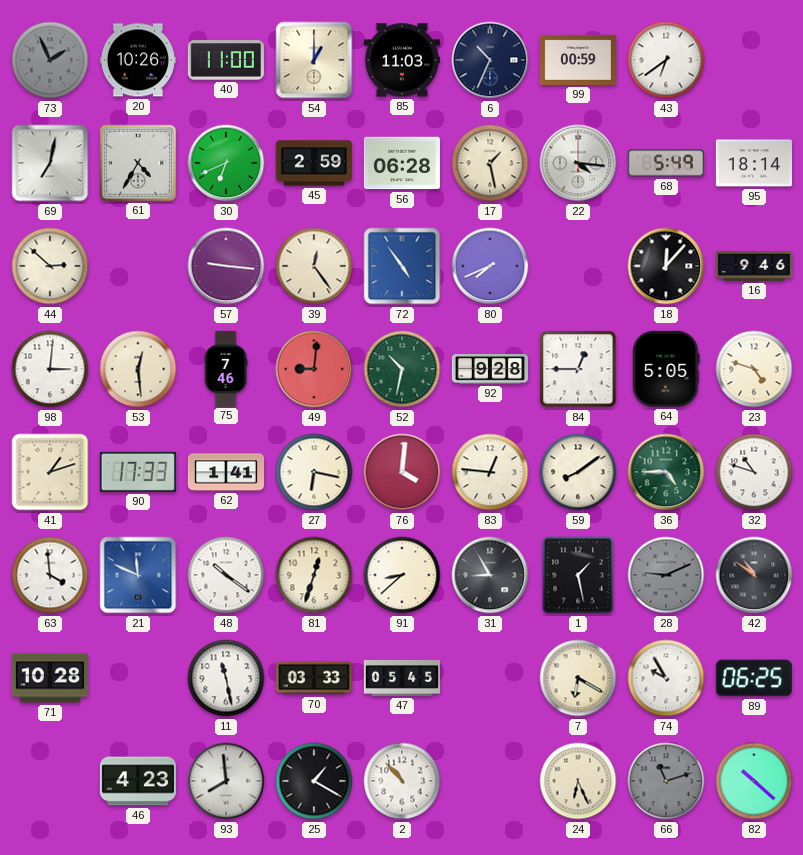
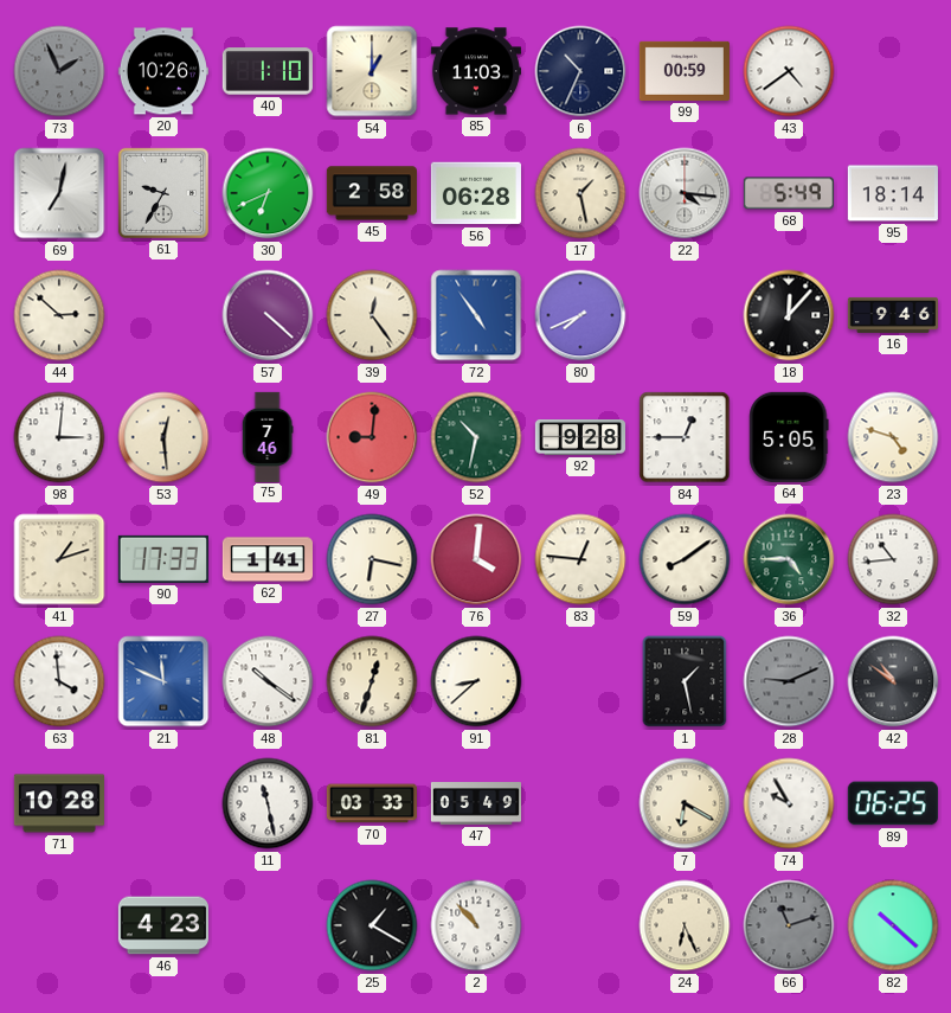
40: 11:00 -> 1:10 (268, 71)
43: 6:39 -> 4:39 (789, 71)
61: 4:35 -> 9:35 (163, 193)
45: 2:59 -> 2:58 (372, 193)
57: 9:16 -> 4:22 (268, 315)
32: 10:48 -> 10:44 (893, 559)
31: 8:55 -> none (490, 575)
47: 05:45 -> 05:49 (475, 804)
93: 7:59 -> none (226, 781)
